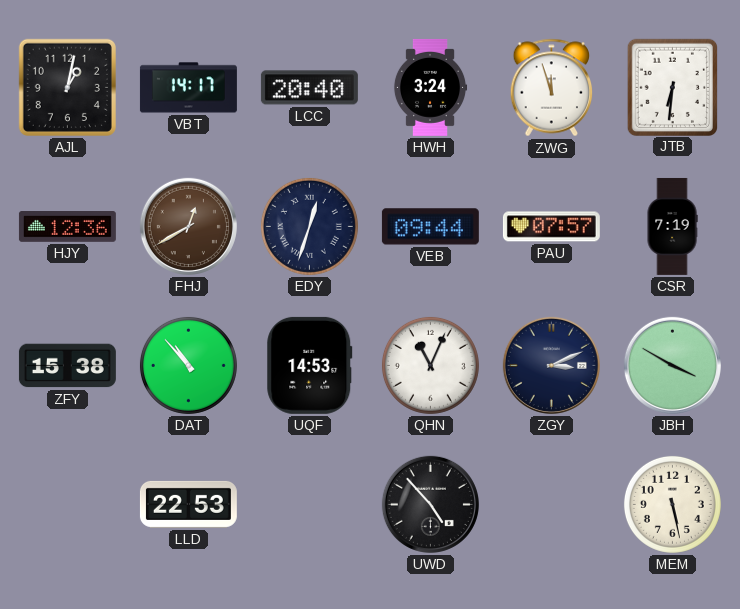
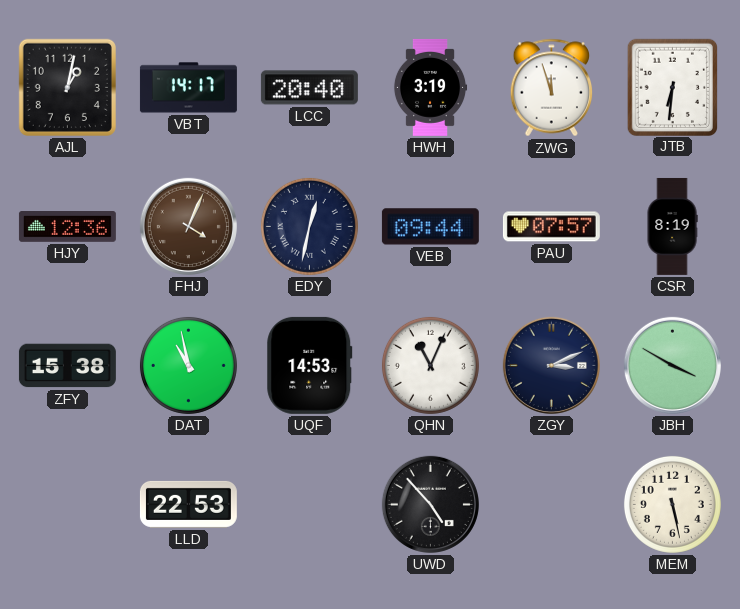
HWH: 3:24 -> 3:19 (430, 87)
FHJ: 12:40 -> 4:04 (188, 226)
EDY: 12:33 -> 12:32 (309, 226)
CSR: 7:19 -> 8:19 (672, 226)
DAT: 10:53 -> 10:58 (188, 365)
